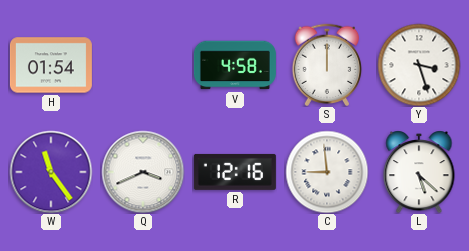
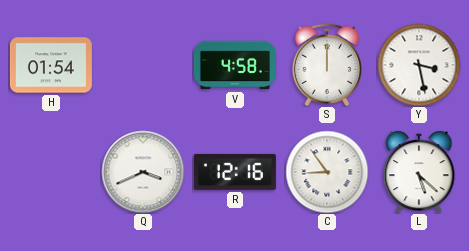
Y: 3:27 -> 3:28 (419, 65)
W: 11:24 -> none (51, 172)
C: 8:59 -> 8:54 (327, 172)
